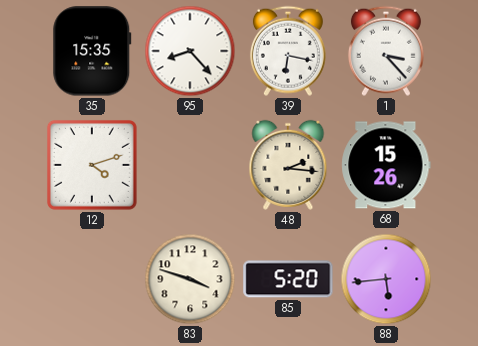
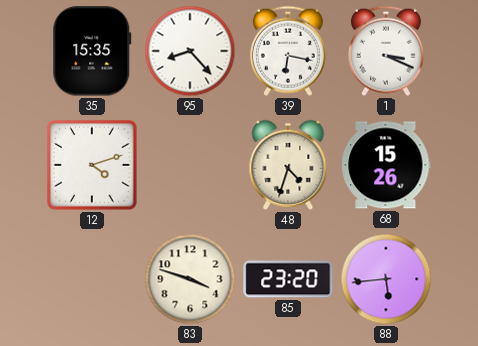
1: 3:23 -> 3:19 (386, 51)
48: 2:16 -> 4:33 (288, 165)
85: 5:20 -> 23:20 (288, 279)
